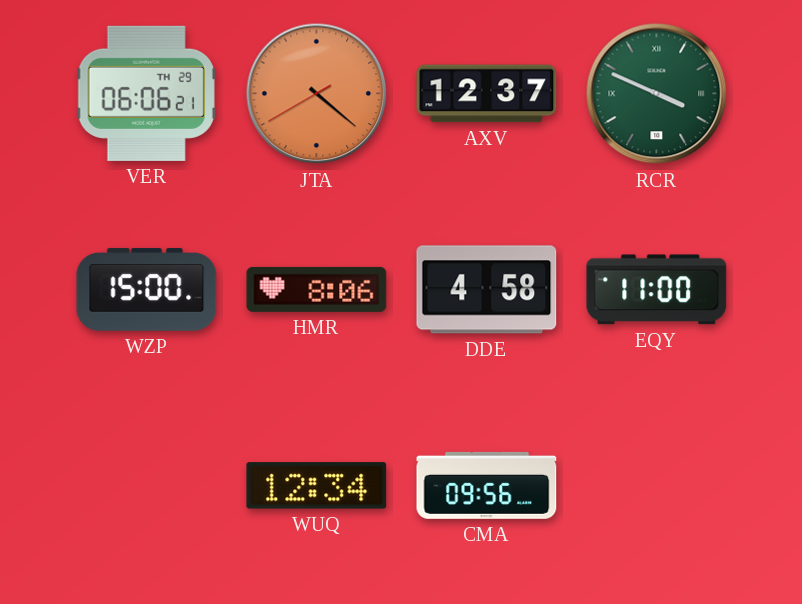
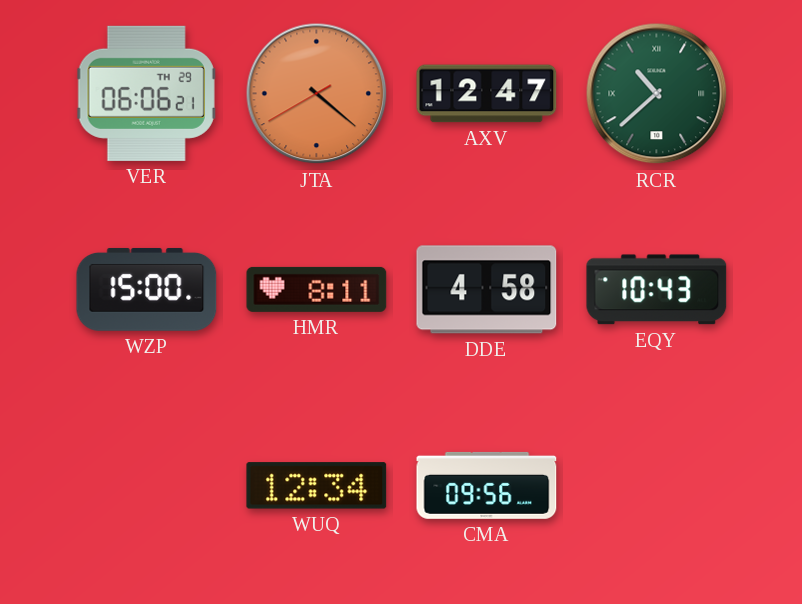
AXV: 12:37 -> 12:47 (487, 94)
RCR: 3:49 -> 10:38 (657, 94)
HMR: 8:06 -> 8:11 (317, 289)
EQY: 11:00 -> 10:43 (657, 290)
